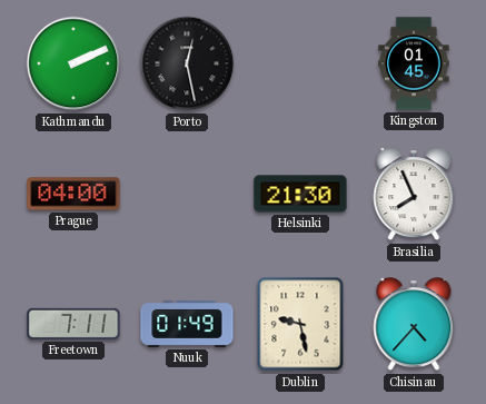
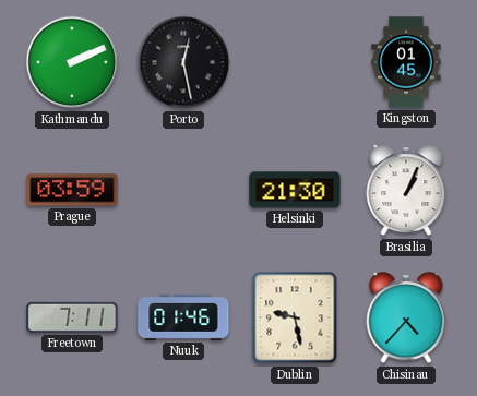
Prague: 04:00 -> 03:59 (72, 190)
Brasilia: 7:56 -> 1:04 (406, 191)
Nuuk: 01:49 -> 01:46 (183, 317)
